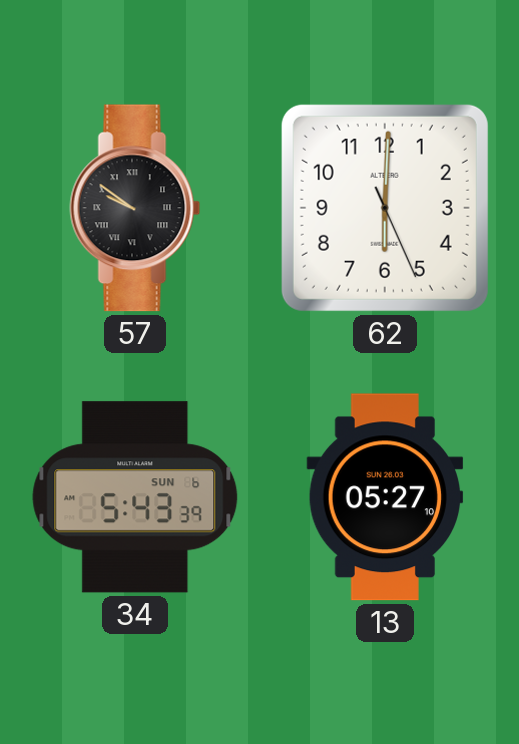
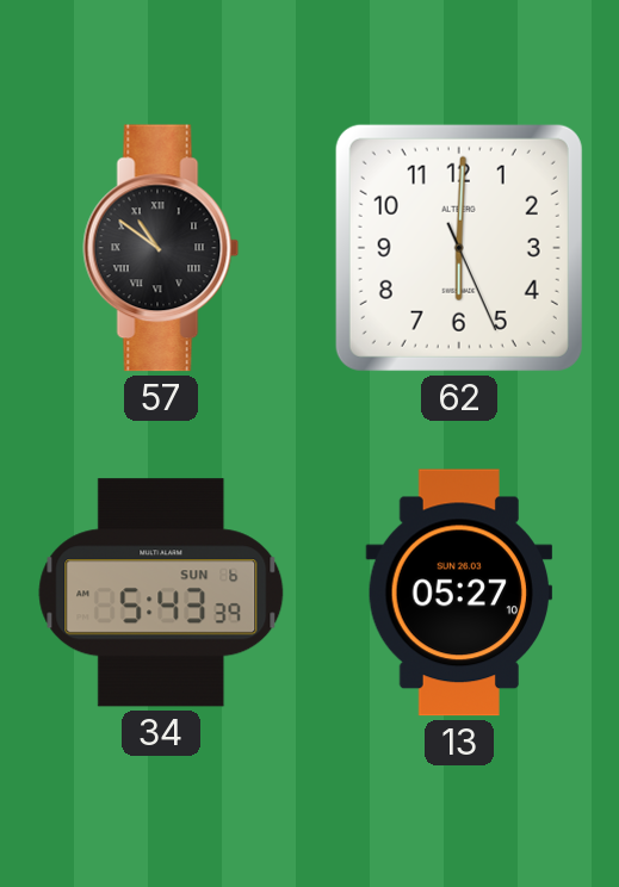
57: 9:51 -> 10:51 (161, 248)
